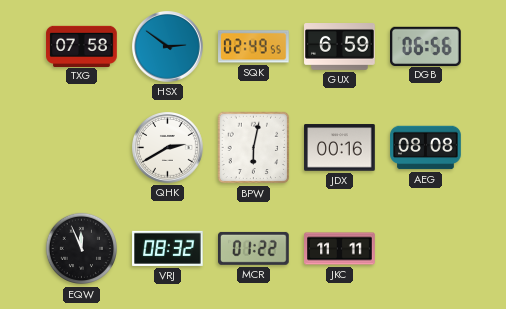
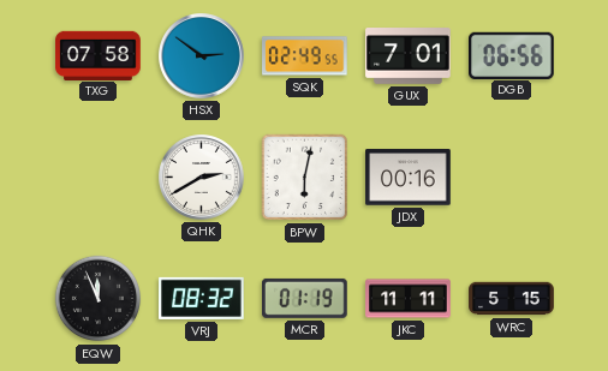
GUX: 6:59 -> 7:01 (409, 56)
AEG: 08:08 -> none (426, 148)
MCR: 01:22 -> 01:19 (305, 298)
WRC: none -> 5:15 (512, 299)
